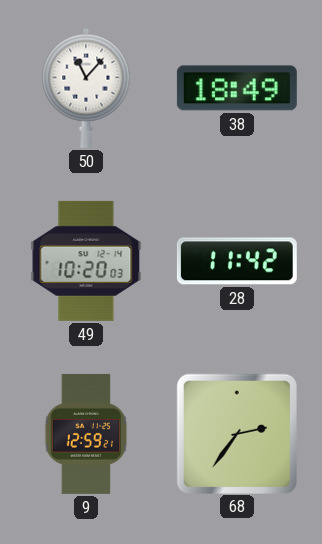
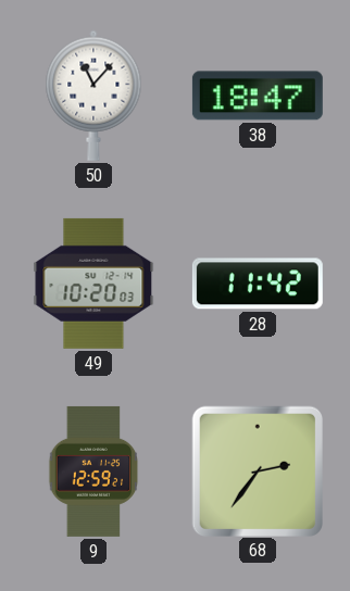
38: 18:49 -> 18:47 (258, 96)
